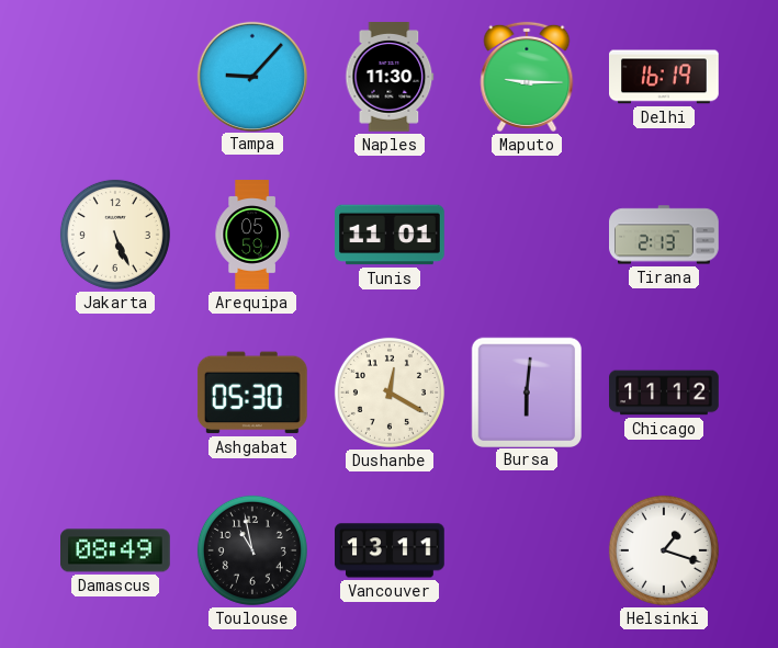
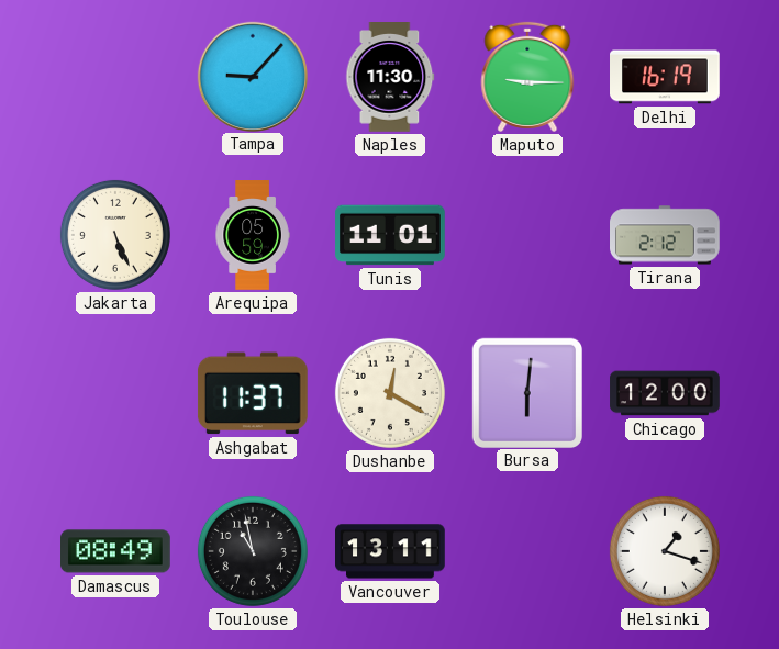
Tirana: 2:13 -> 2:12 (666, 235)
Ashgabat: 05:30 -> 11:37 (253, 393)
Chicago: 11:12 -> 12:00 (665, 393)
